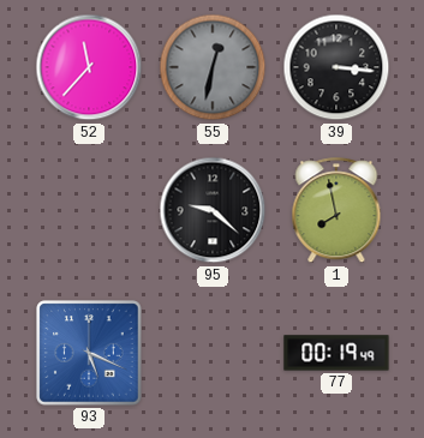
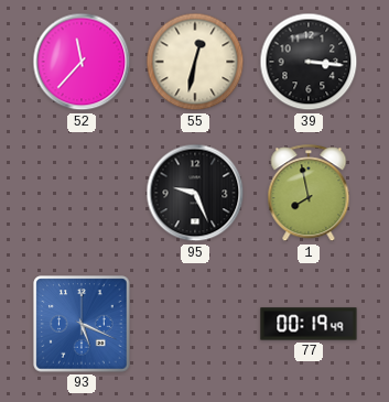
55 dial: grey -> cream (195, 62)
95: 9:22 -> 9:26 (195, 193)
